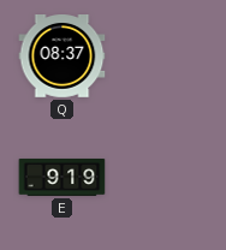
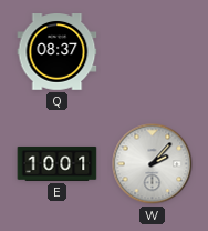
E: 9:19 -> 10:01 (58, 163)
W: none -> 2:07 (153, 164)
